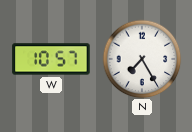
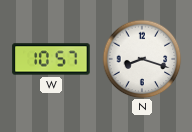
N: 7:25 -> 8:18 (142, 59)
